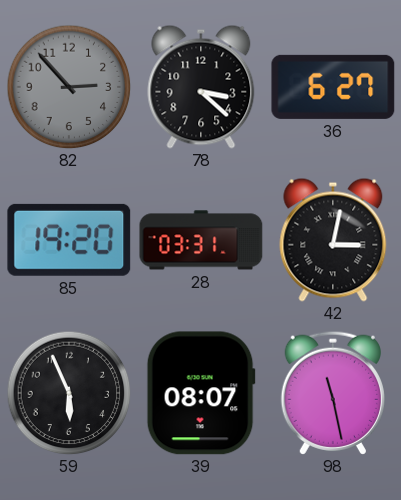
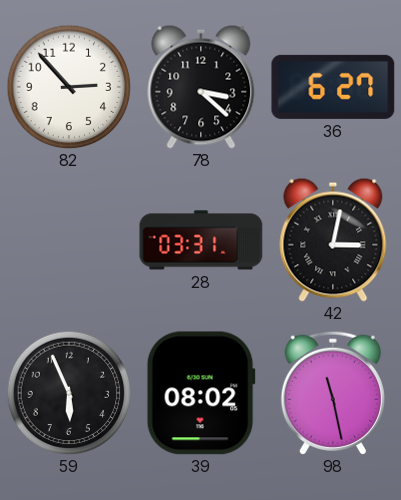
82 dial: grey -> white (69, 87)
85: 19:20 -> none (69, 240)
39: 08:07 -> 08:02 (201, 393)
